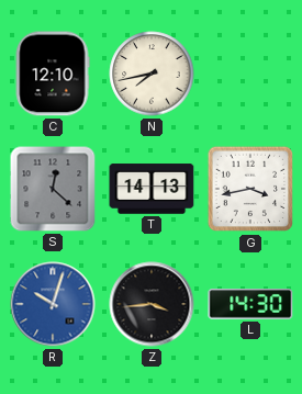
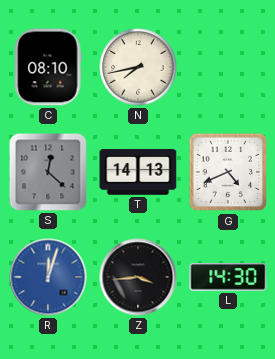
C: 12:10 -> 08:10 (48, 67)
G: 3:43 -> 4:41 (228, 172)
R: 10:03 -> 12:03 (48, 277)
